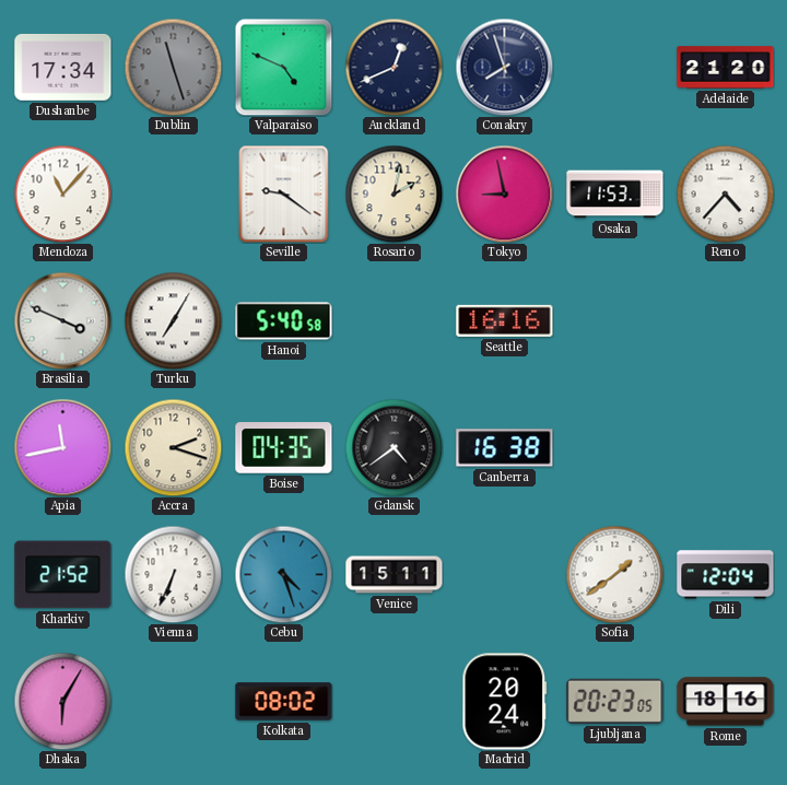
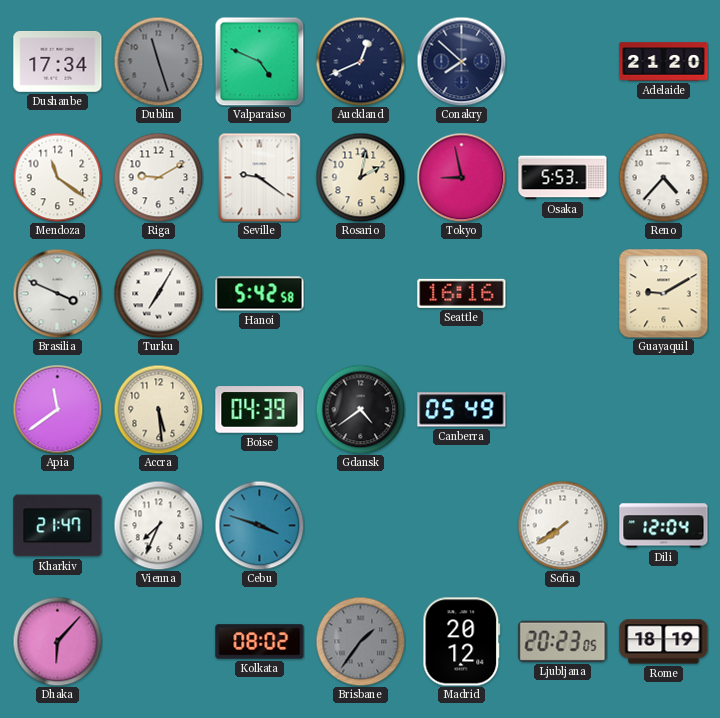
Conakry: 7:57 -> 7:52 (461, 61)
Mendoza: 11:07 -> 11:21 (57, 177)
Riga: none -> 9:10 (158, 177)
Osaka: 11:53 -> 5:53 (563, 178)
Hanoi: 5:40 -> 5:42 (260, 294)
Guayaquil: none -> 9:10 (664, 294)
Apia: 11:43 -> 11:39 (57, 409)
Accra: 2:18 -> 5:29 (158, 409)
Boise: 04:35 -> 04:39 (260, 410)
Canberra: 16:38 -> 05:49 (462, 410)
Kharkiv: 21:52 -> 21:47 (58, 526)
Vienna: 6:34 -> 7:34 (158, 525)
Cebu: 4:27 -> 3:48 (259, 525)
Venice: 15:11 -> none (395, 575)
Sofia: 1:39 -> 7:39 (562, 525)
Dhaka: 6:05 -> 6:07 (57, 641)
Brisbane: none -> 1:36 (360, 641)
Madrid: 20:24 -> 20:12 (462, 642)
Rome: 18:16 -> 18:19 (664, 642)
